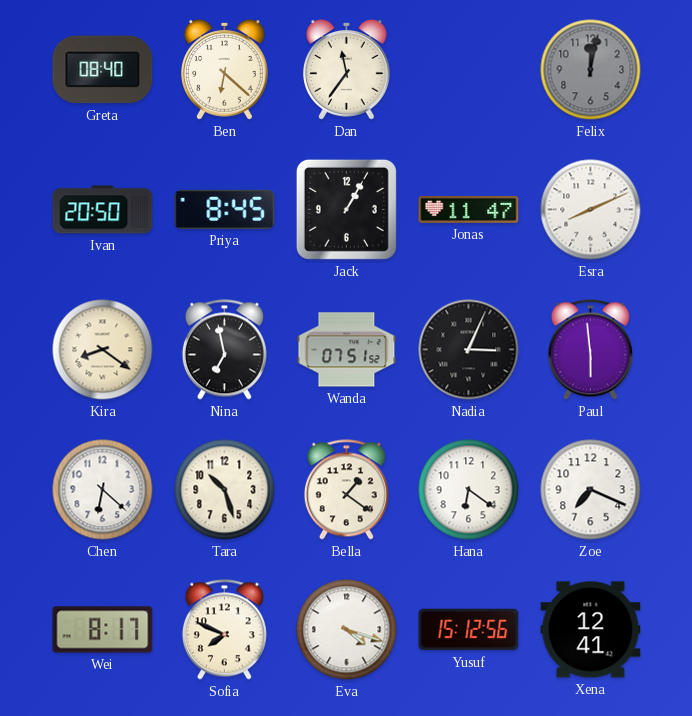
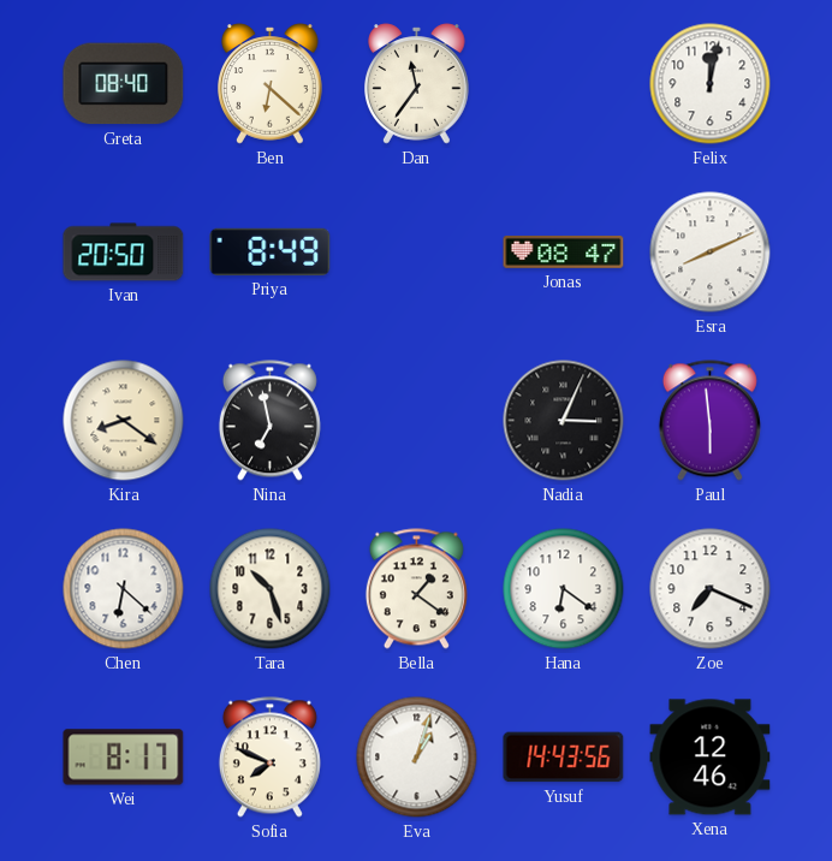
Felix dial: grey -> white (711, 84)
Priya: 8:45 -> 8:49 (271, 251)
Jack: 1:05 -> none (346, 209)
Jonas: 11:47 -> 08:47 (564, 253)
Wanda: 07:51 -> none (347, 350)
Eva: 4:18 -> 1:03 (417, 758)
Yusuf: 15:12 -> 14:43 (564, 758)
Xena: 12:41 -> 12:46 (711, 758)
